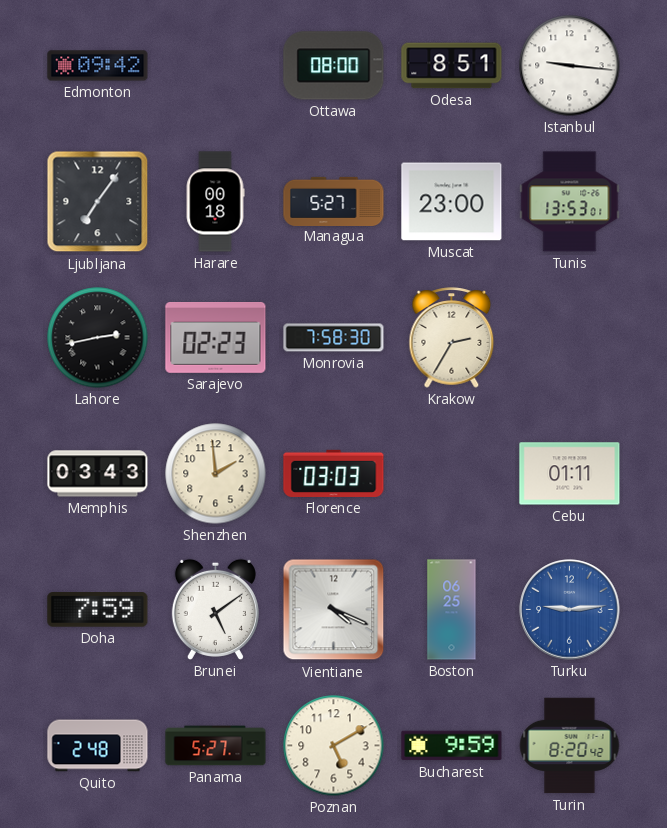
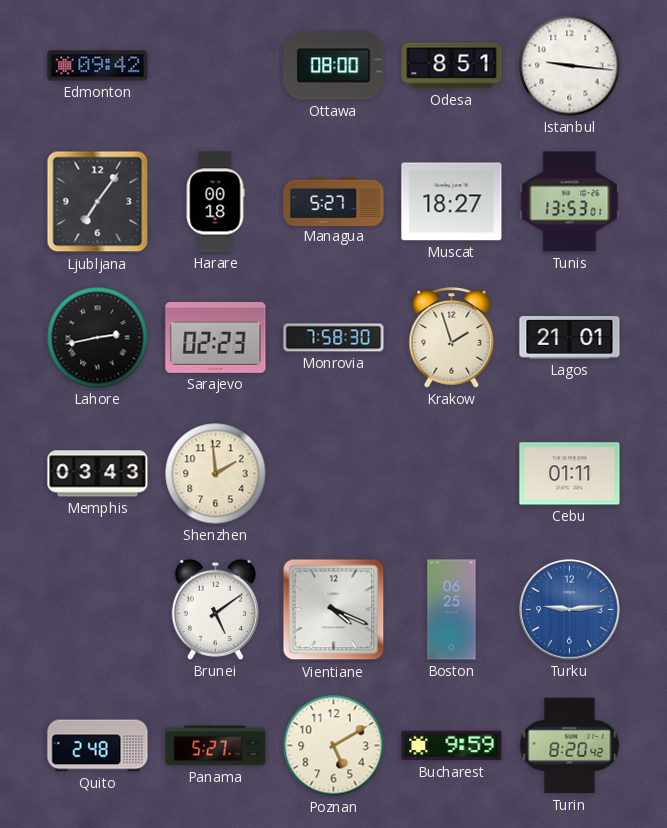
Muscat: 23:00 -> 18:27 (452, 202)
Krakow: 2:35 -> 1:57 (452, 338)
Lagos: none -> 21:01 (570, 338)
Florence: 03:03 -> none (334, 473)
Doha: 7:59 -> none (98, 610)
